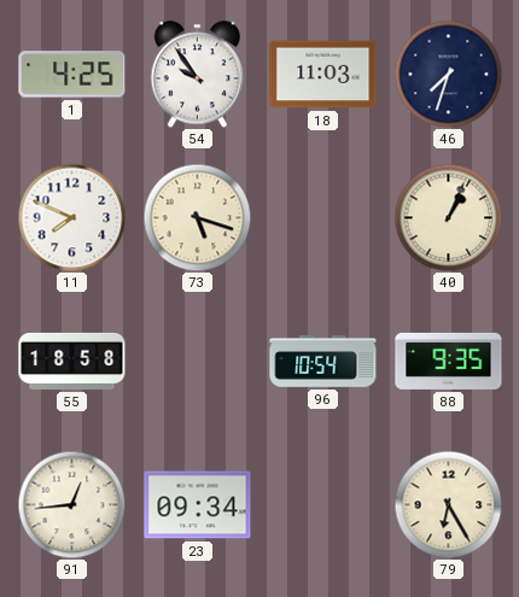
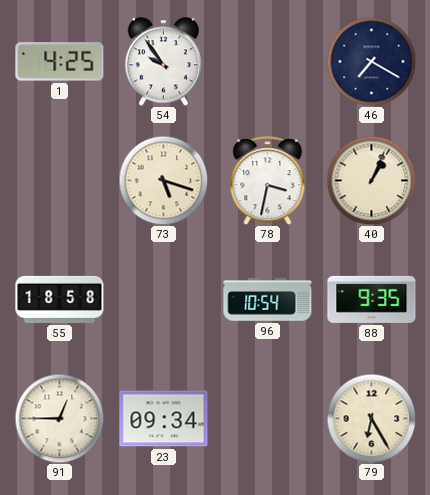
18: 11:03 -> none (323, 75)
46: 7:33 -> 7:20 (371, 61)
11: 7:49 -> none (71, 217)
78: none -> 3:32 (268, 181)
91: 12:44 -> 12:45 (59, 418)
